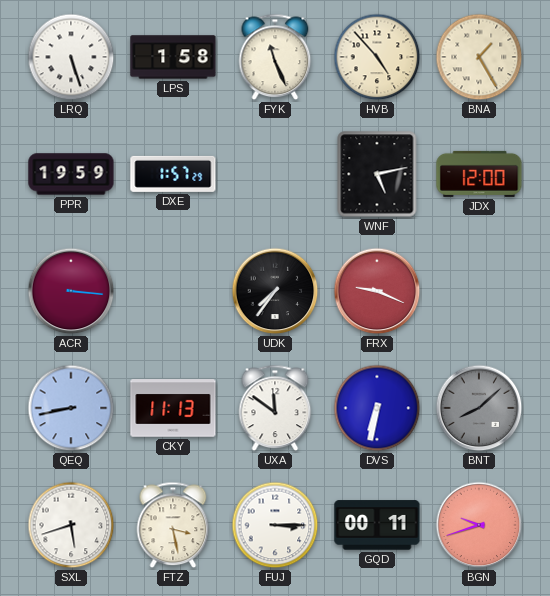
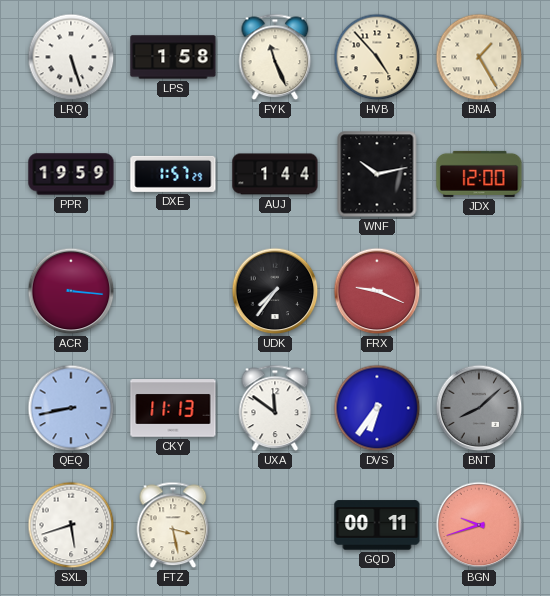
AUJ: none -> 1:44 (275, 174)
WNF: 5:13 -> 10:13 (377, 174)
DVS: 6:32 -> 6:36 (377, 408)
FUJ: 3:15 -> none (275, 525)
